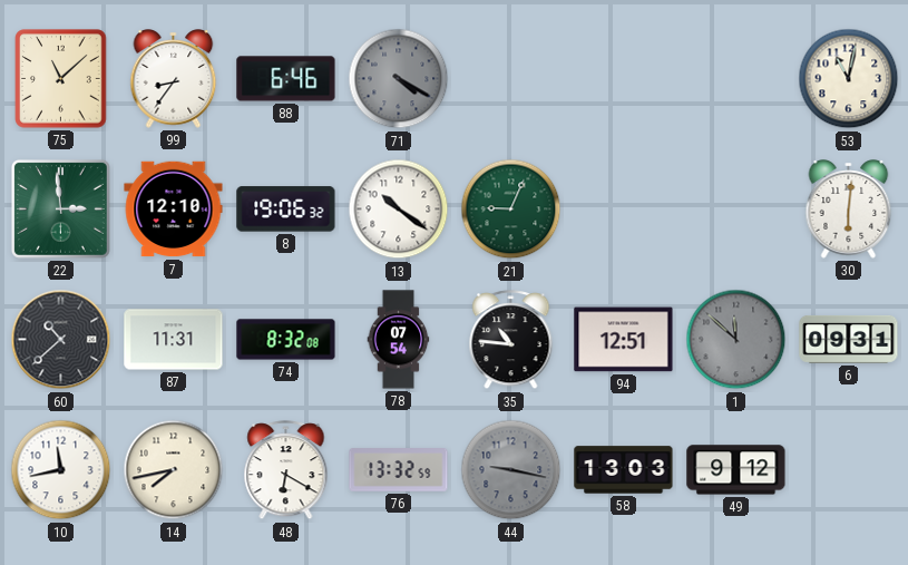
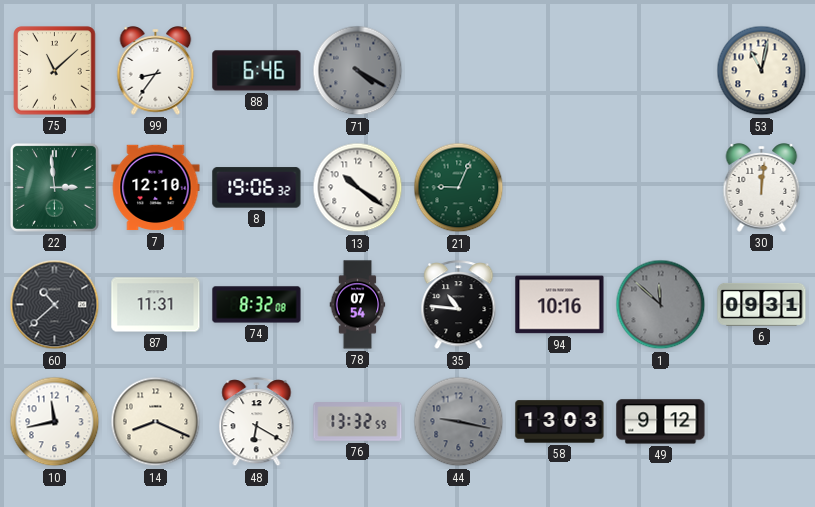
30: 6:01 -> 12:01 (762, 188)
94: 12:51 -> 10:16 (560, 305)
14: 7:43 -> 8:19 (156, 422)
